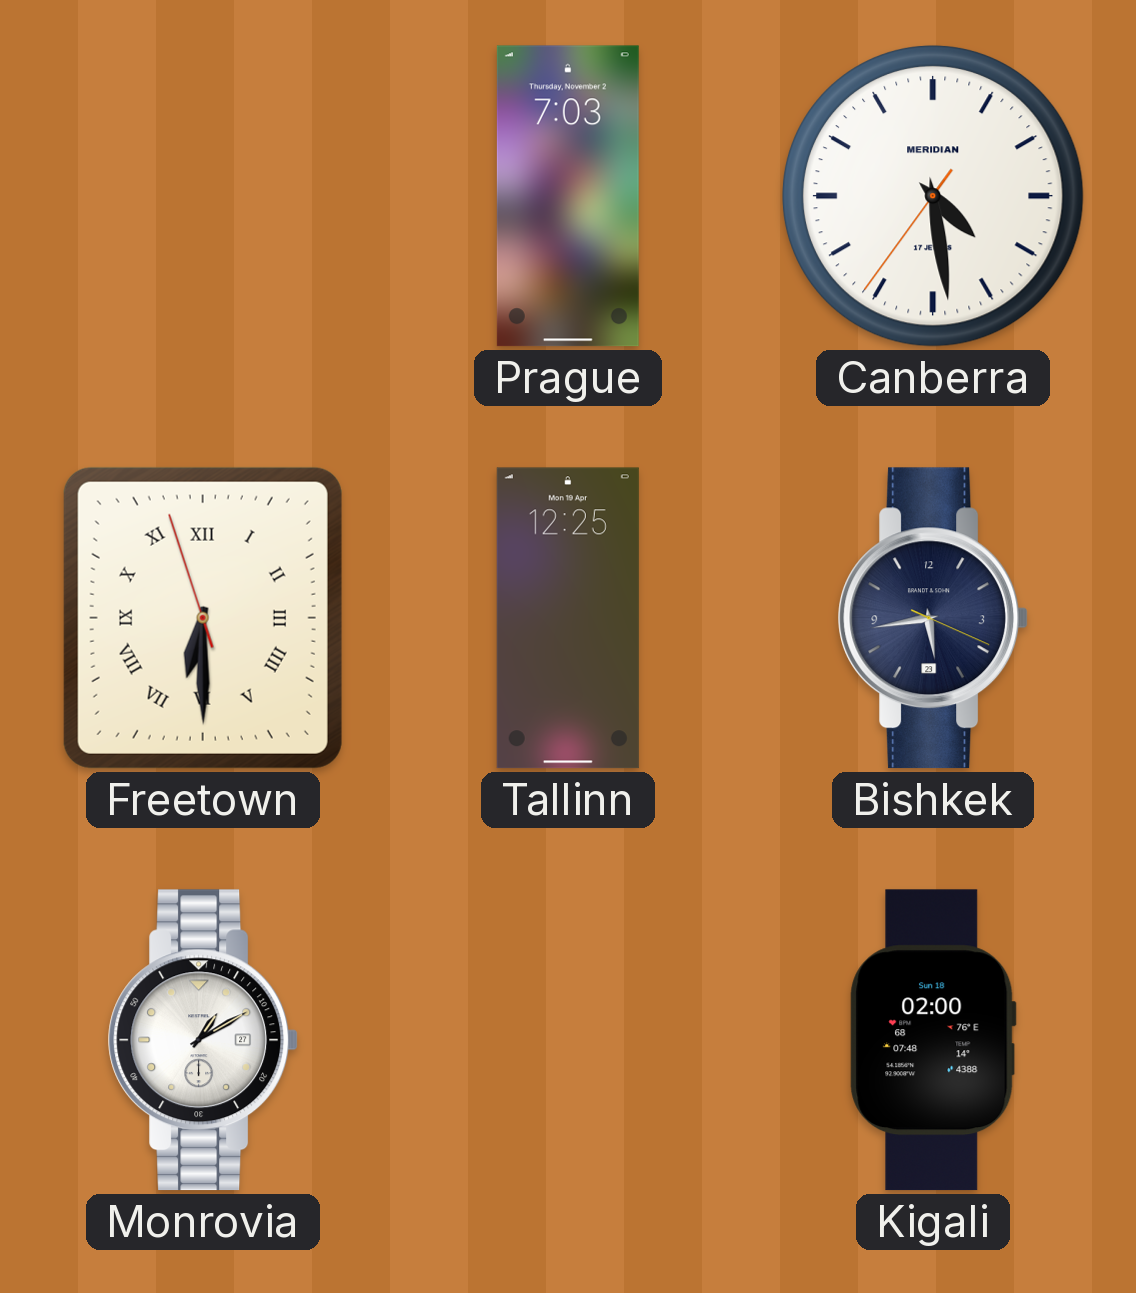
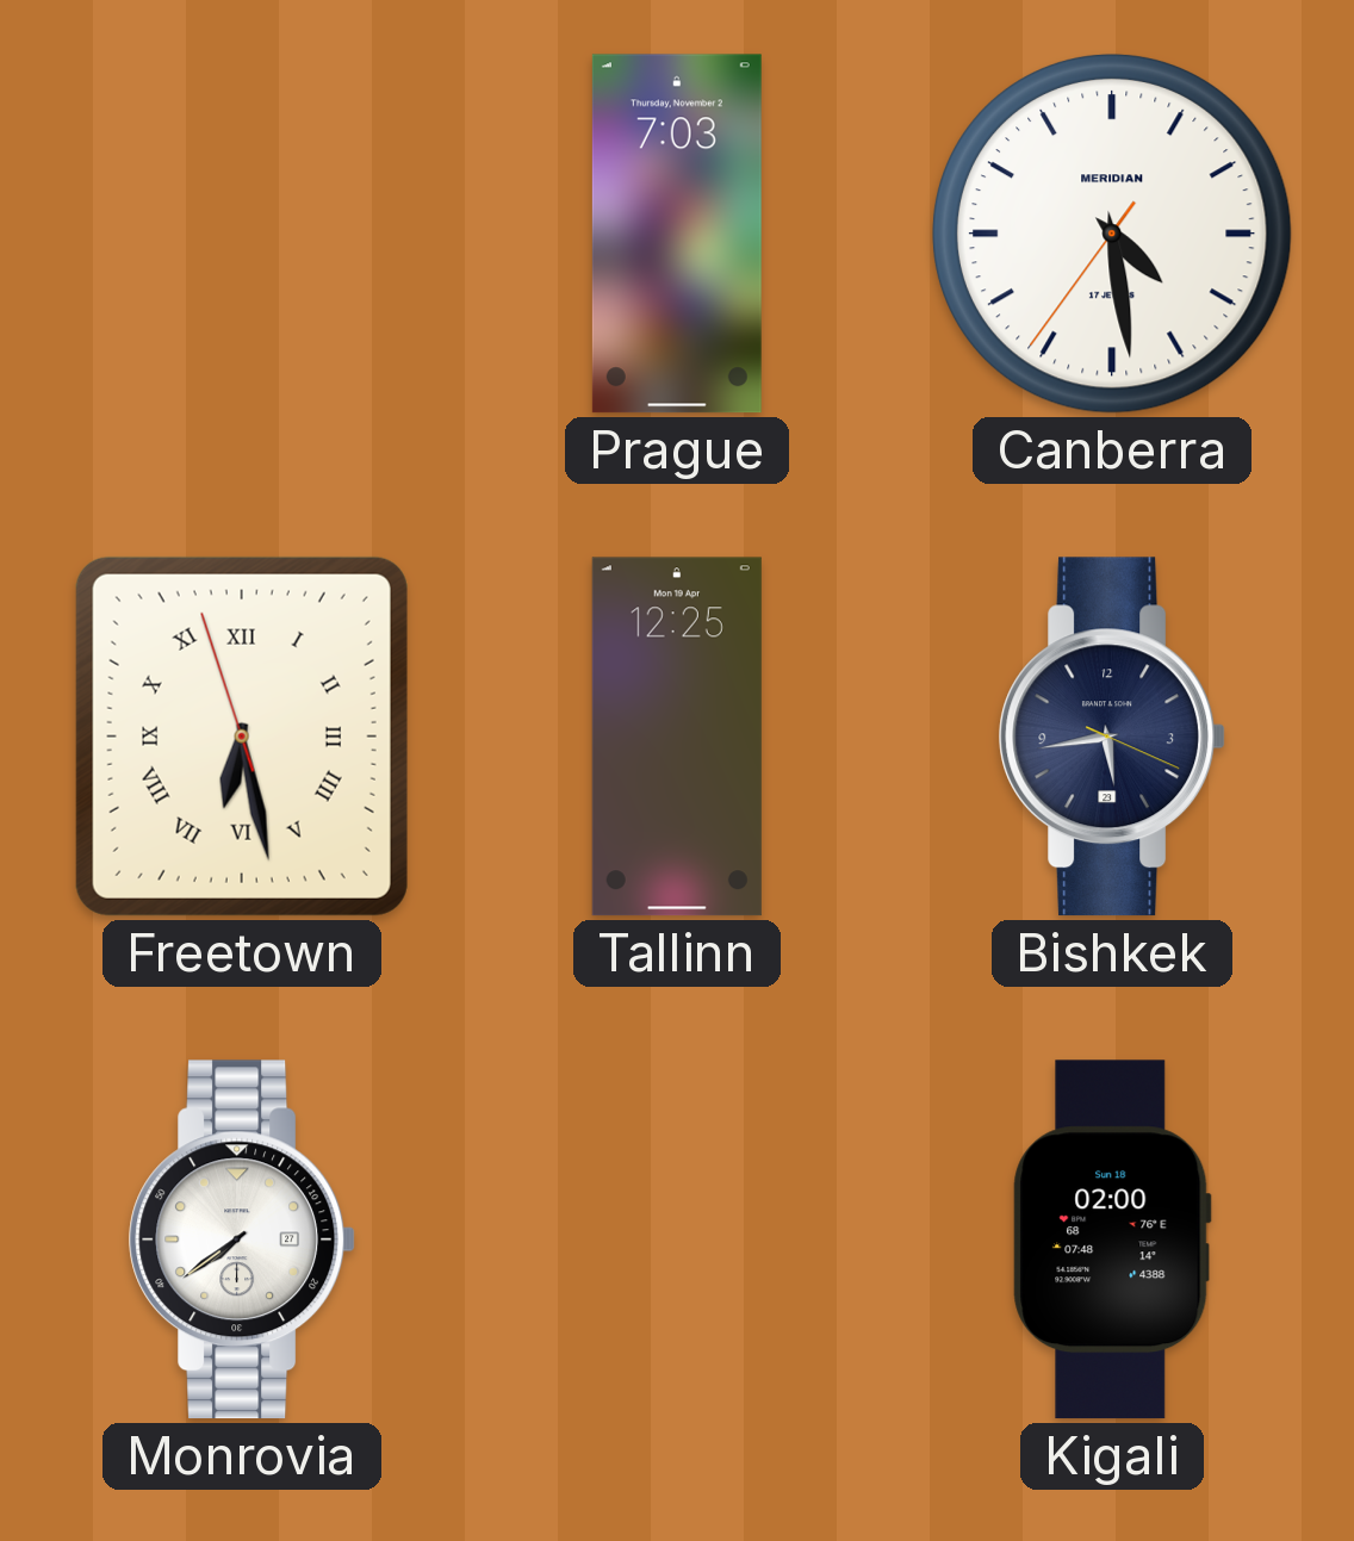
Freetown: 6:29 -> 6:27 (242, 737)
Monrovia: 1:10 -> 7:39 (241, 1239)
